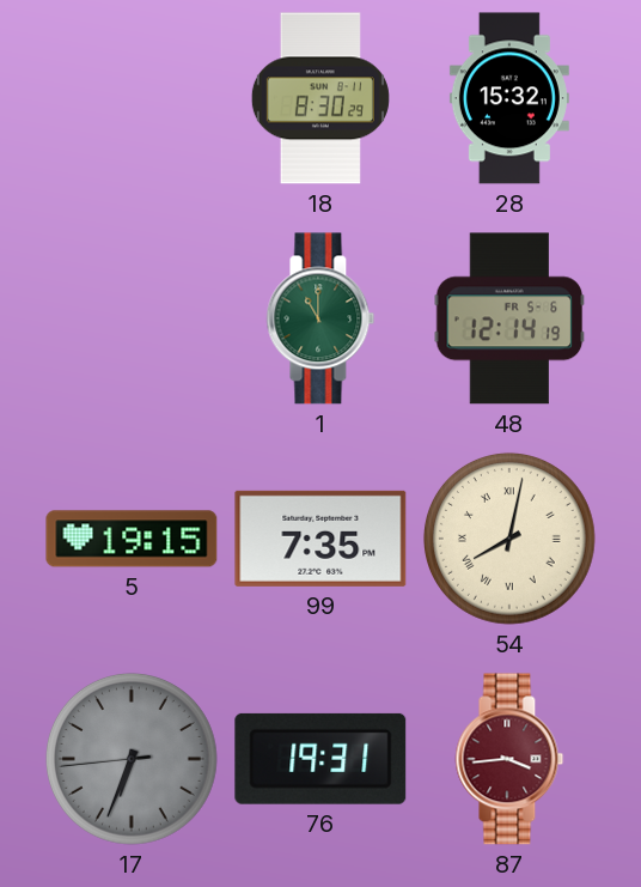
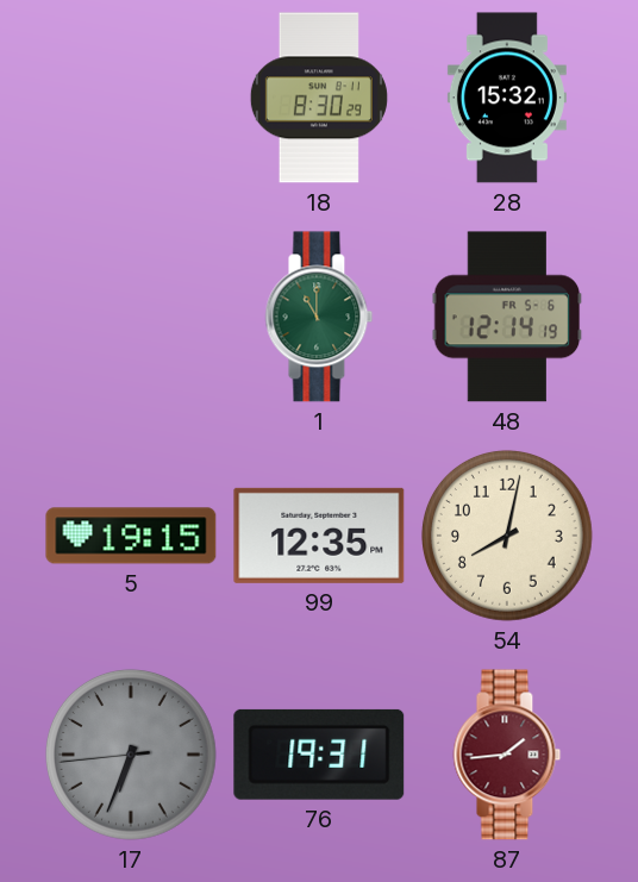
99: 7:35 -> 12:35 (319, 536)
54 numerals: Roman -> Arabic (507, 536)
87: 3:44 -> 1:44 (507, 755)
